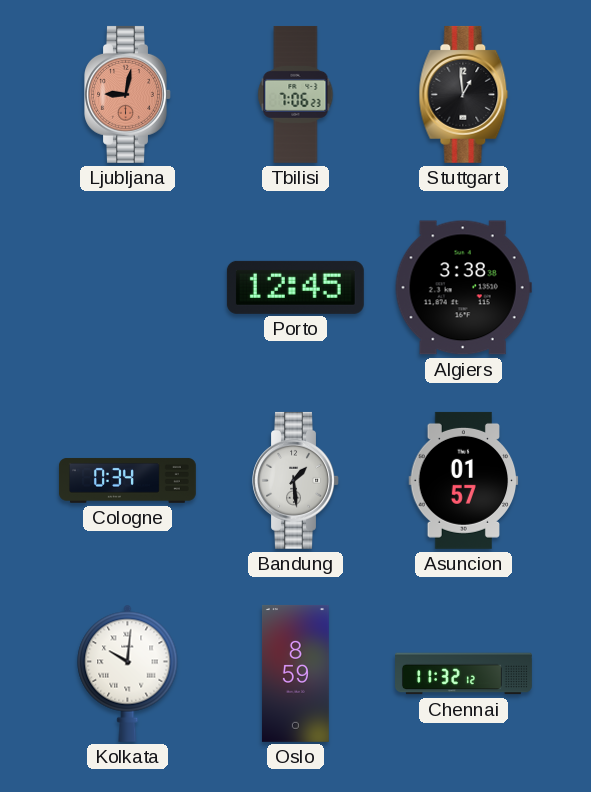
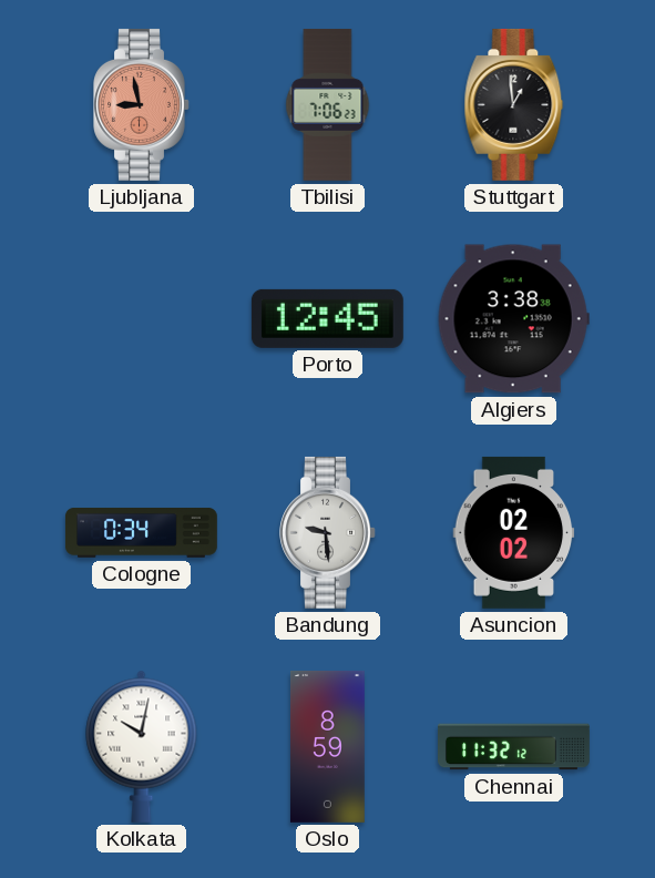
Ljubljana: 9:02 -> 8:58 (142, 104)
Bandung: 1:29 -> 9:29 (328, 532)
Asuncion: 01:57 -> 02:02 (514, 532)
Kolkata: 10:01 -> 10:02 (142, 746)
